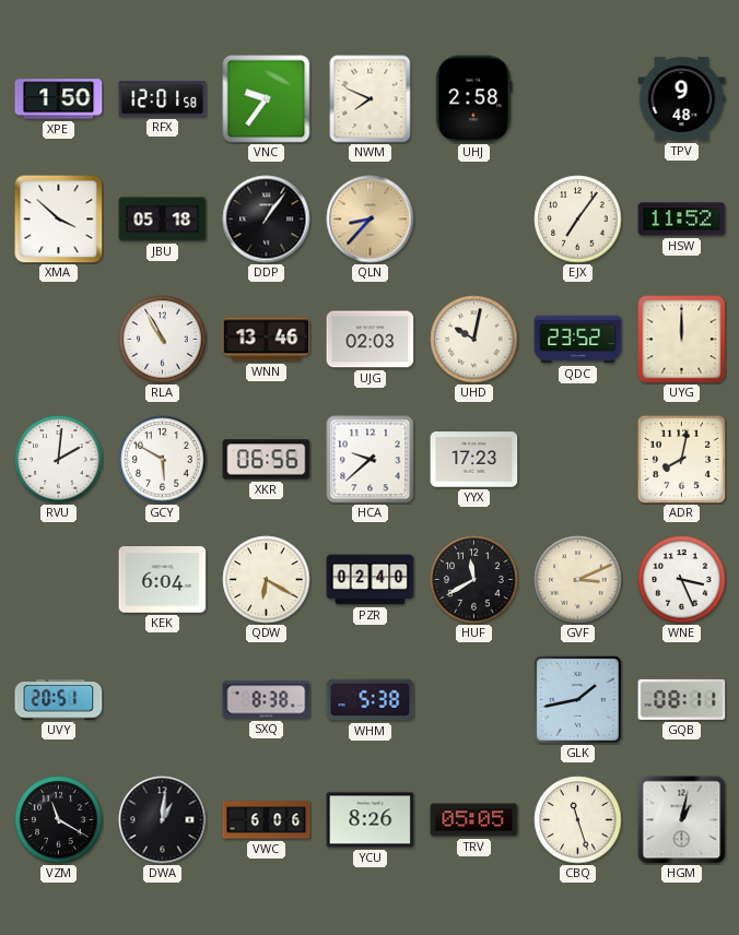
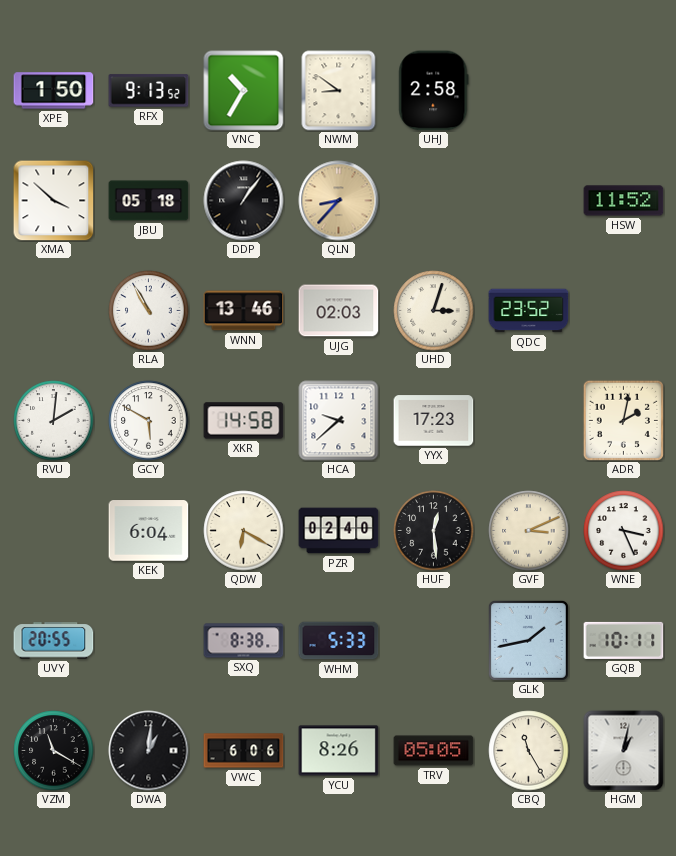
RFX: 12:01 -> 9:13 (149, 91)
VNC: 9:36 -> 10:35 (244, 91)
NWM: 7:49 -> 8:51 (339, 91)
TPV: 9:48 -> none (682, 99)
EJX: 7:06 -> none (578, 220)
UHD: 10:02 -> 3:03 (434, 311)
UYG: 12:00 -> none (682, 340)
XKR: 06:56 -> 14:58 (244, 421)
ADR: 8:02 -> 2:02 (623, 420)
HUF: 11:40 -> 12:29 (434, 531)
UVY: 20:51 -> 20:55 (54, 641)
WHM: 5:38 -> 5:33 (339, 641)
GQB: 08:11 -> 10:11 (624, 640)
CBQ: 11:27 -> 11:25 (529, 751)
